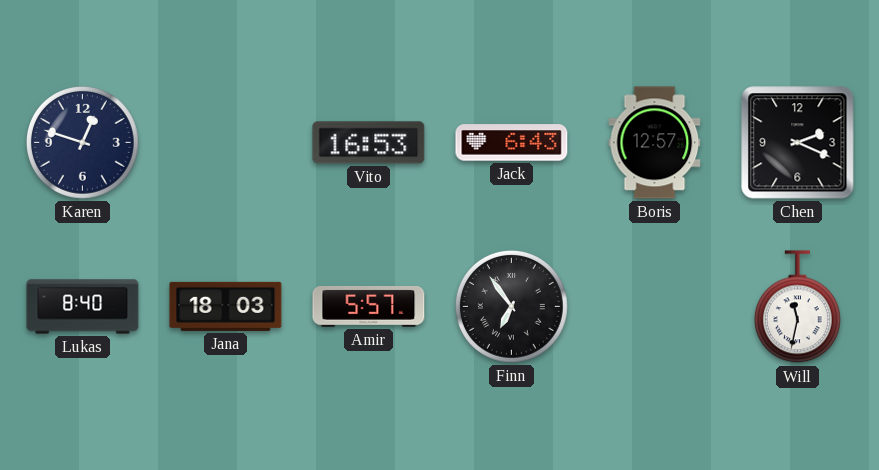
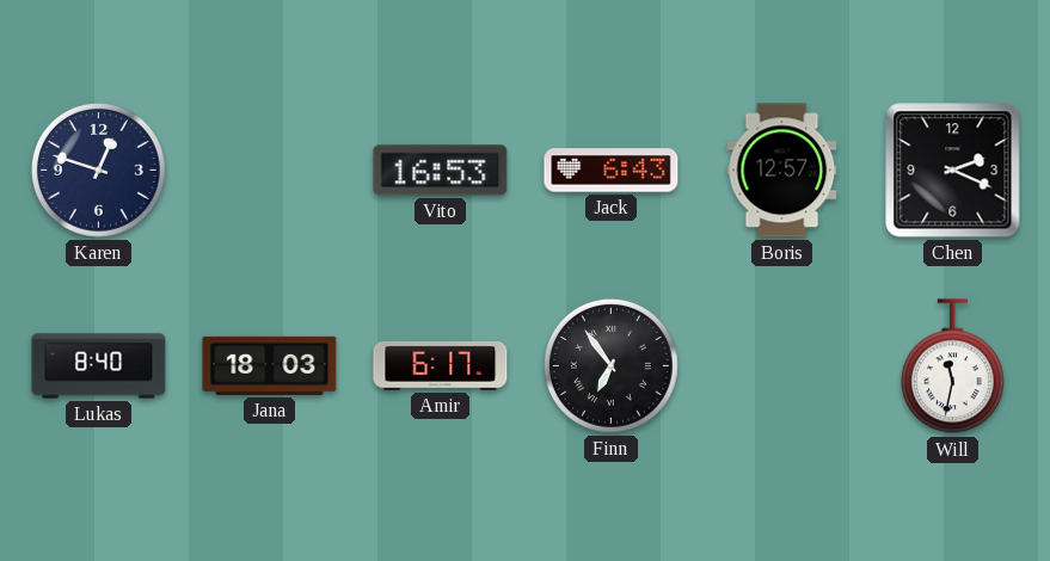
Amir: 5:57 -> 6:17 (441, 365)
